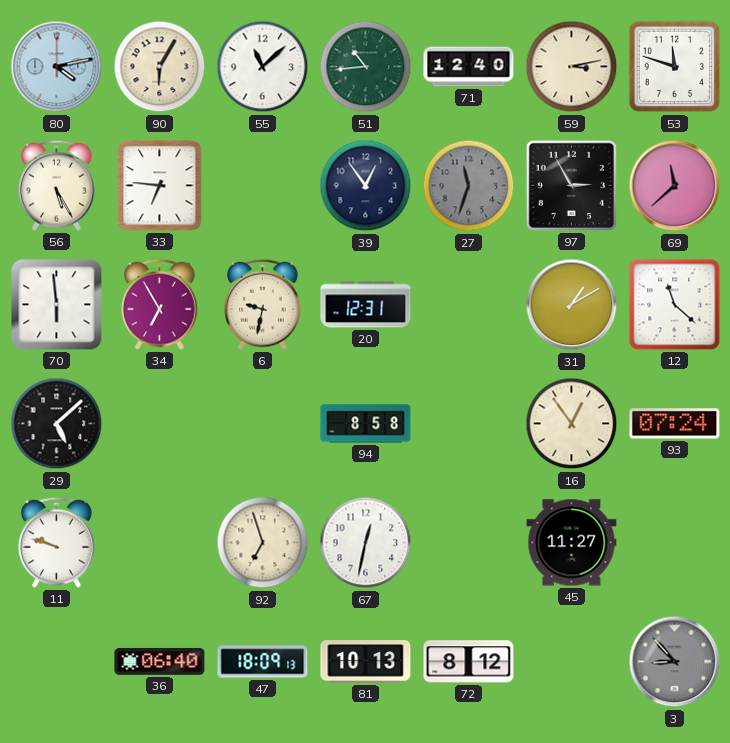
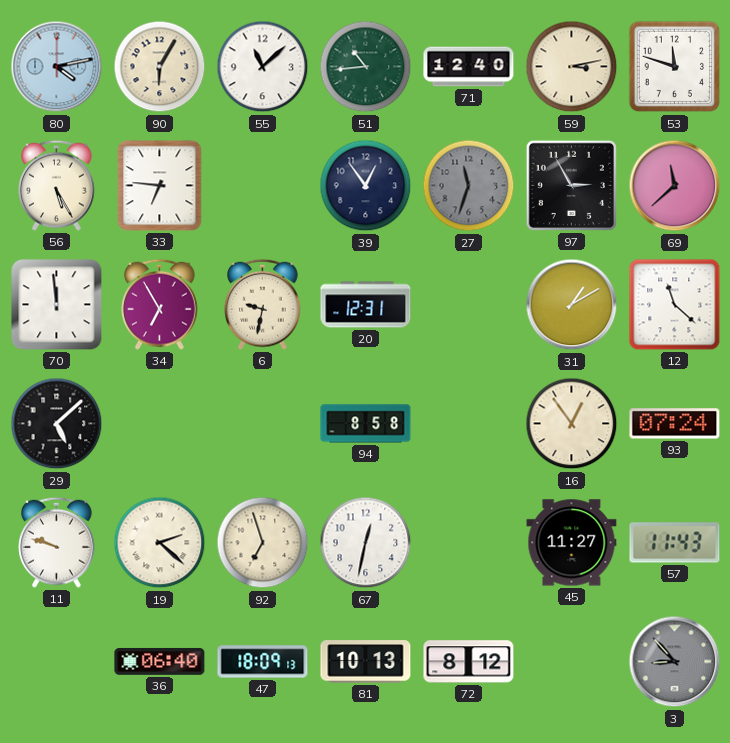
70: 5:59 -> 11:59 (57, 305)
19: none -> 2:22 (160, 543)
57: none -> 11:43 (675, 543)
